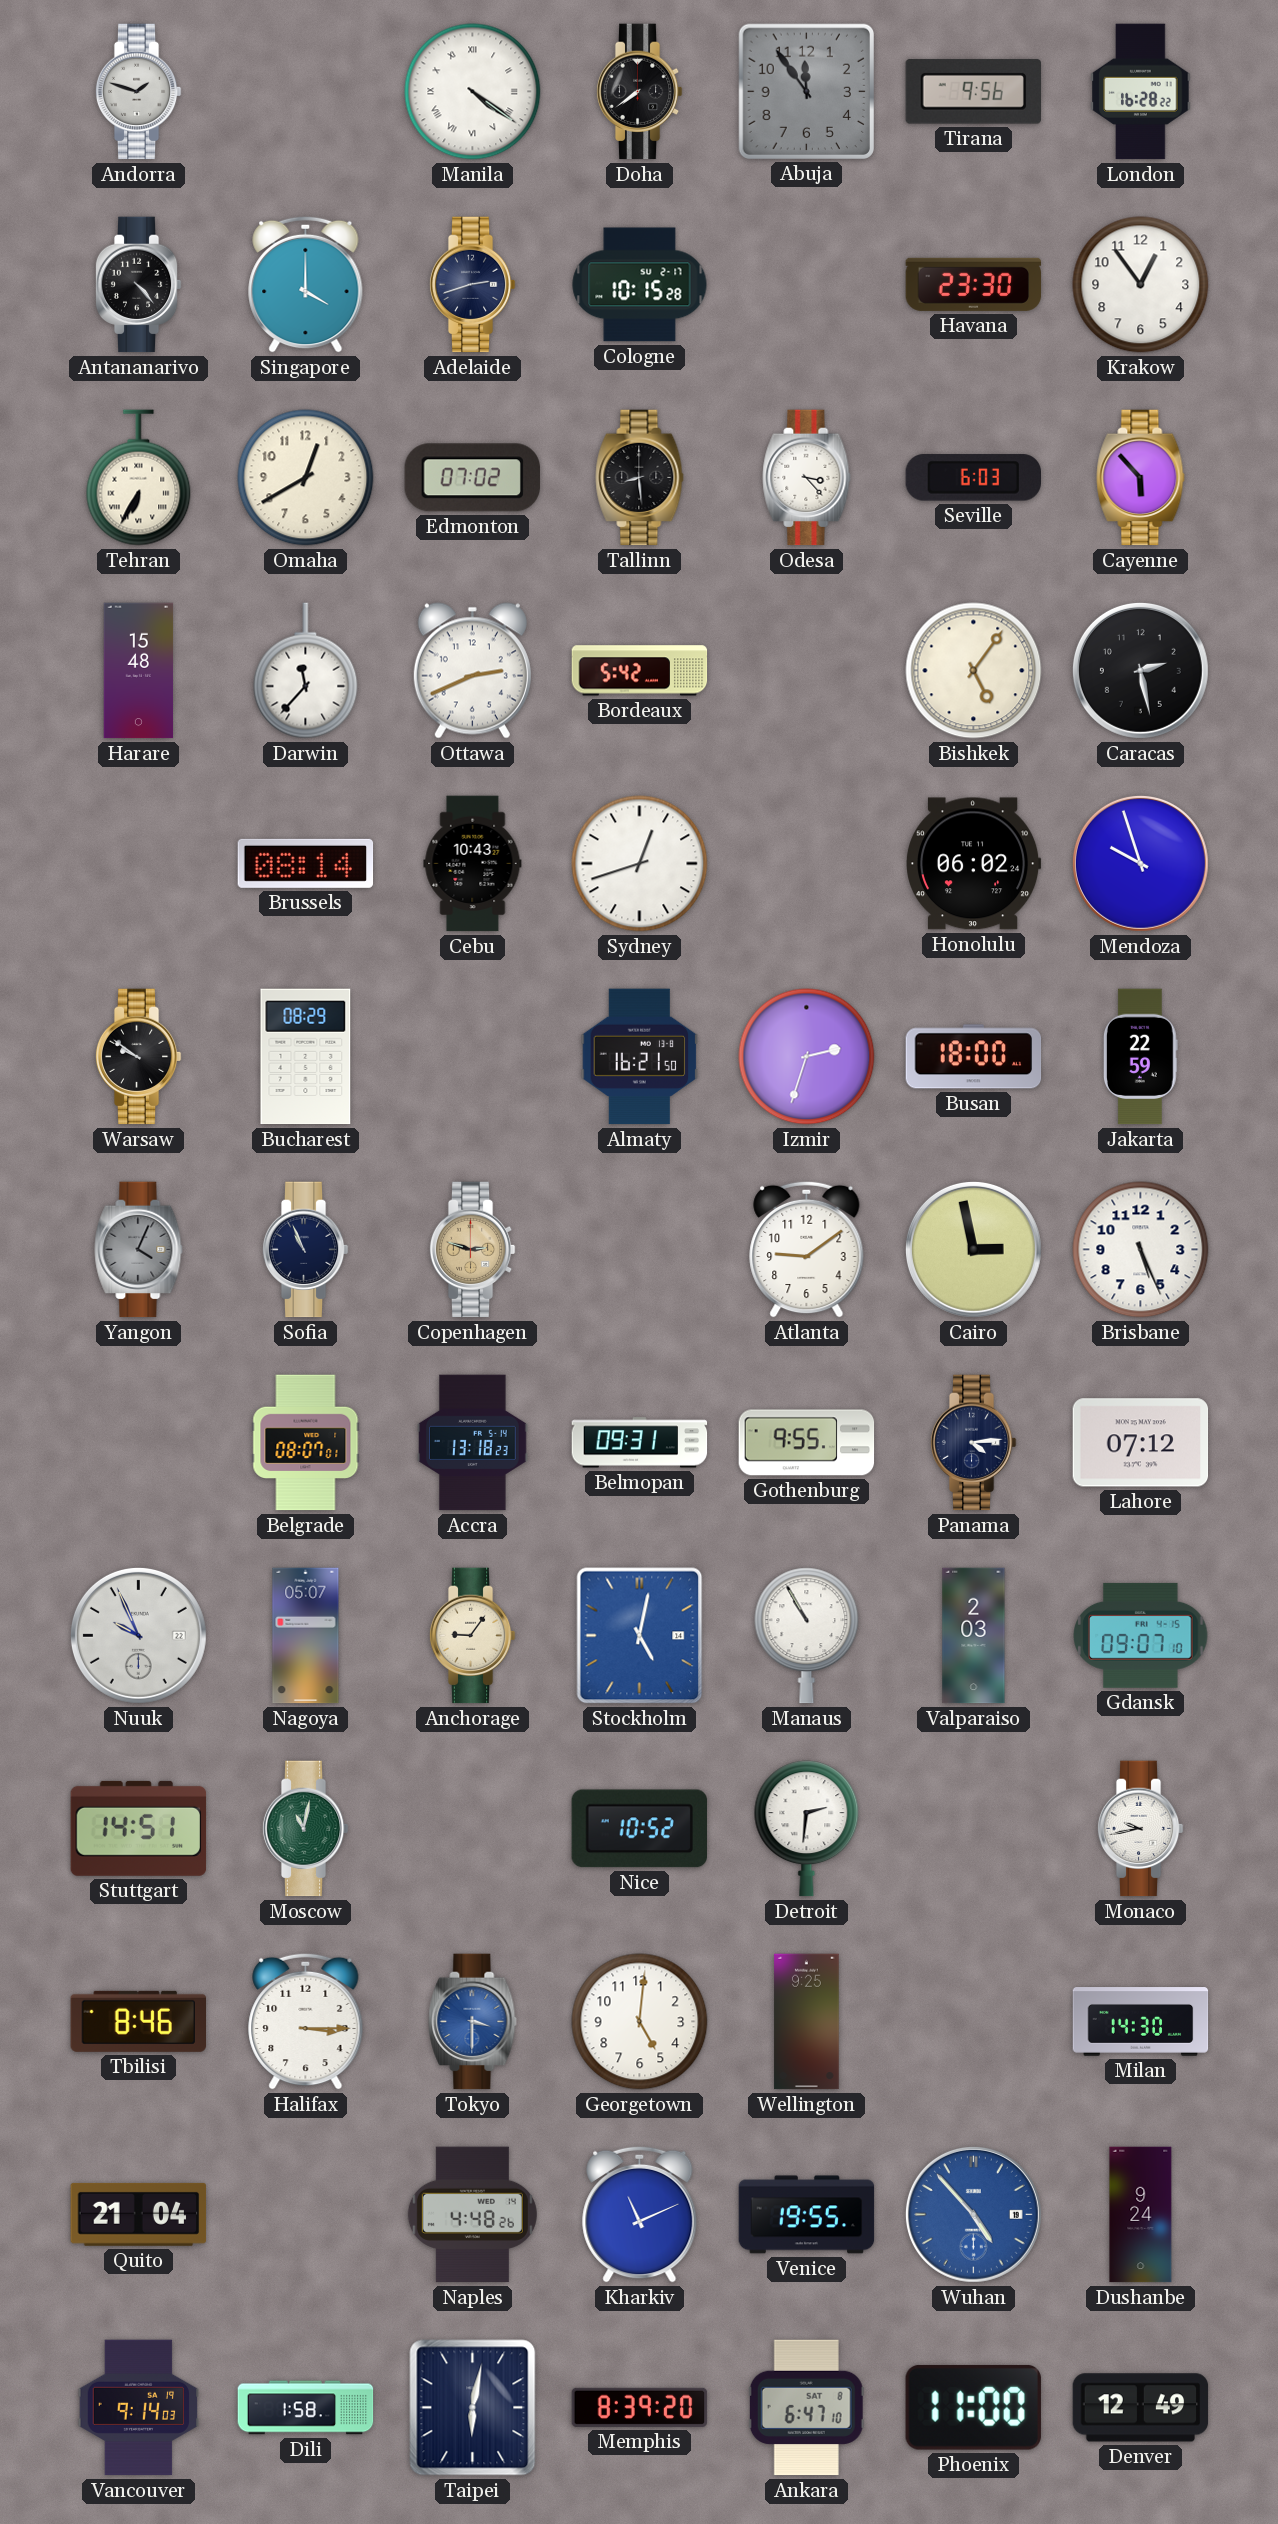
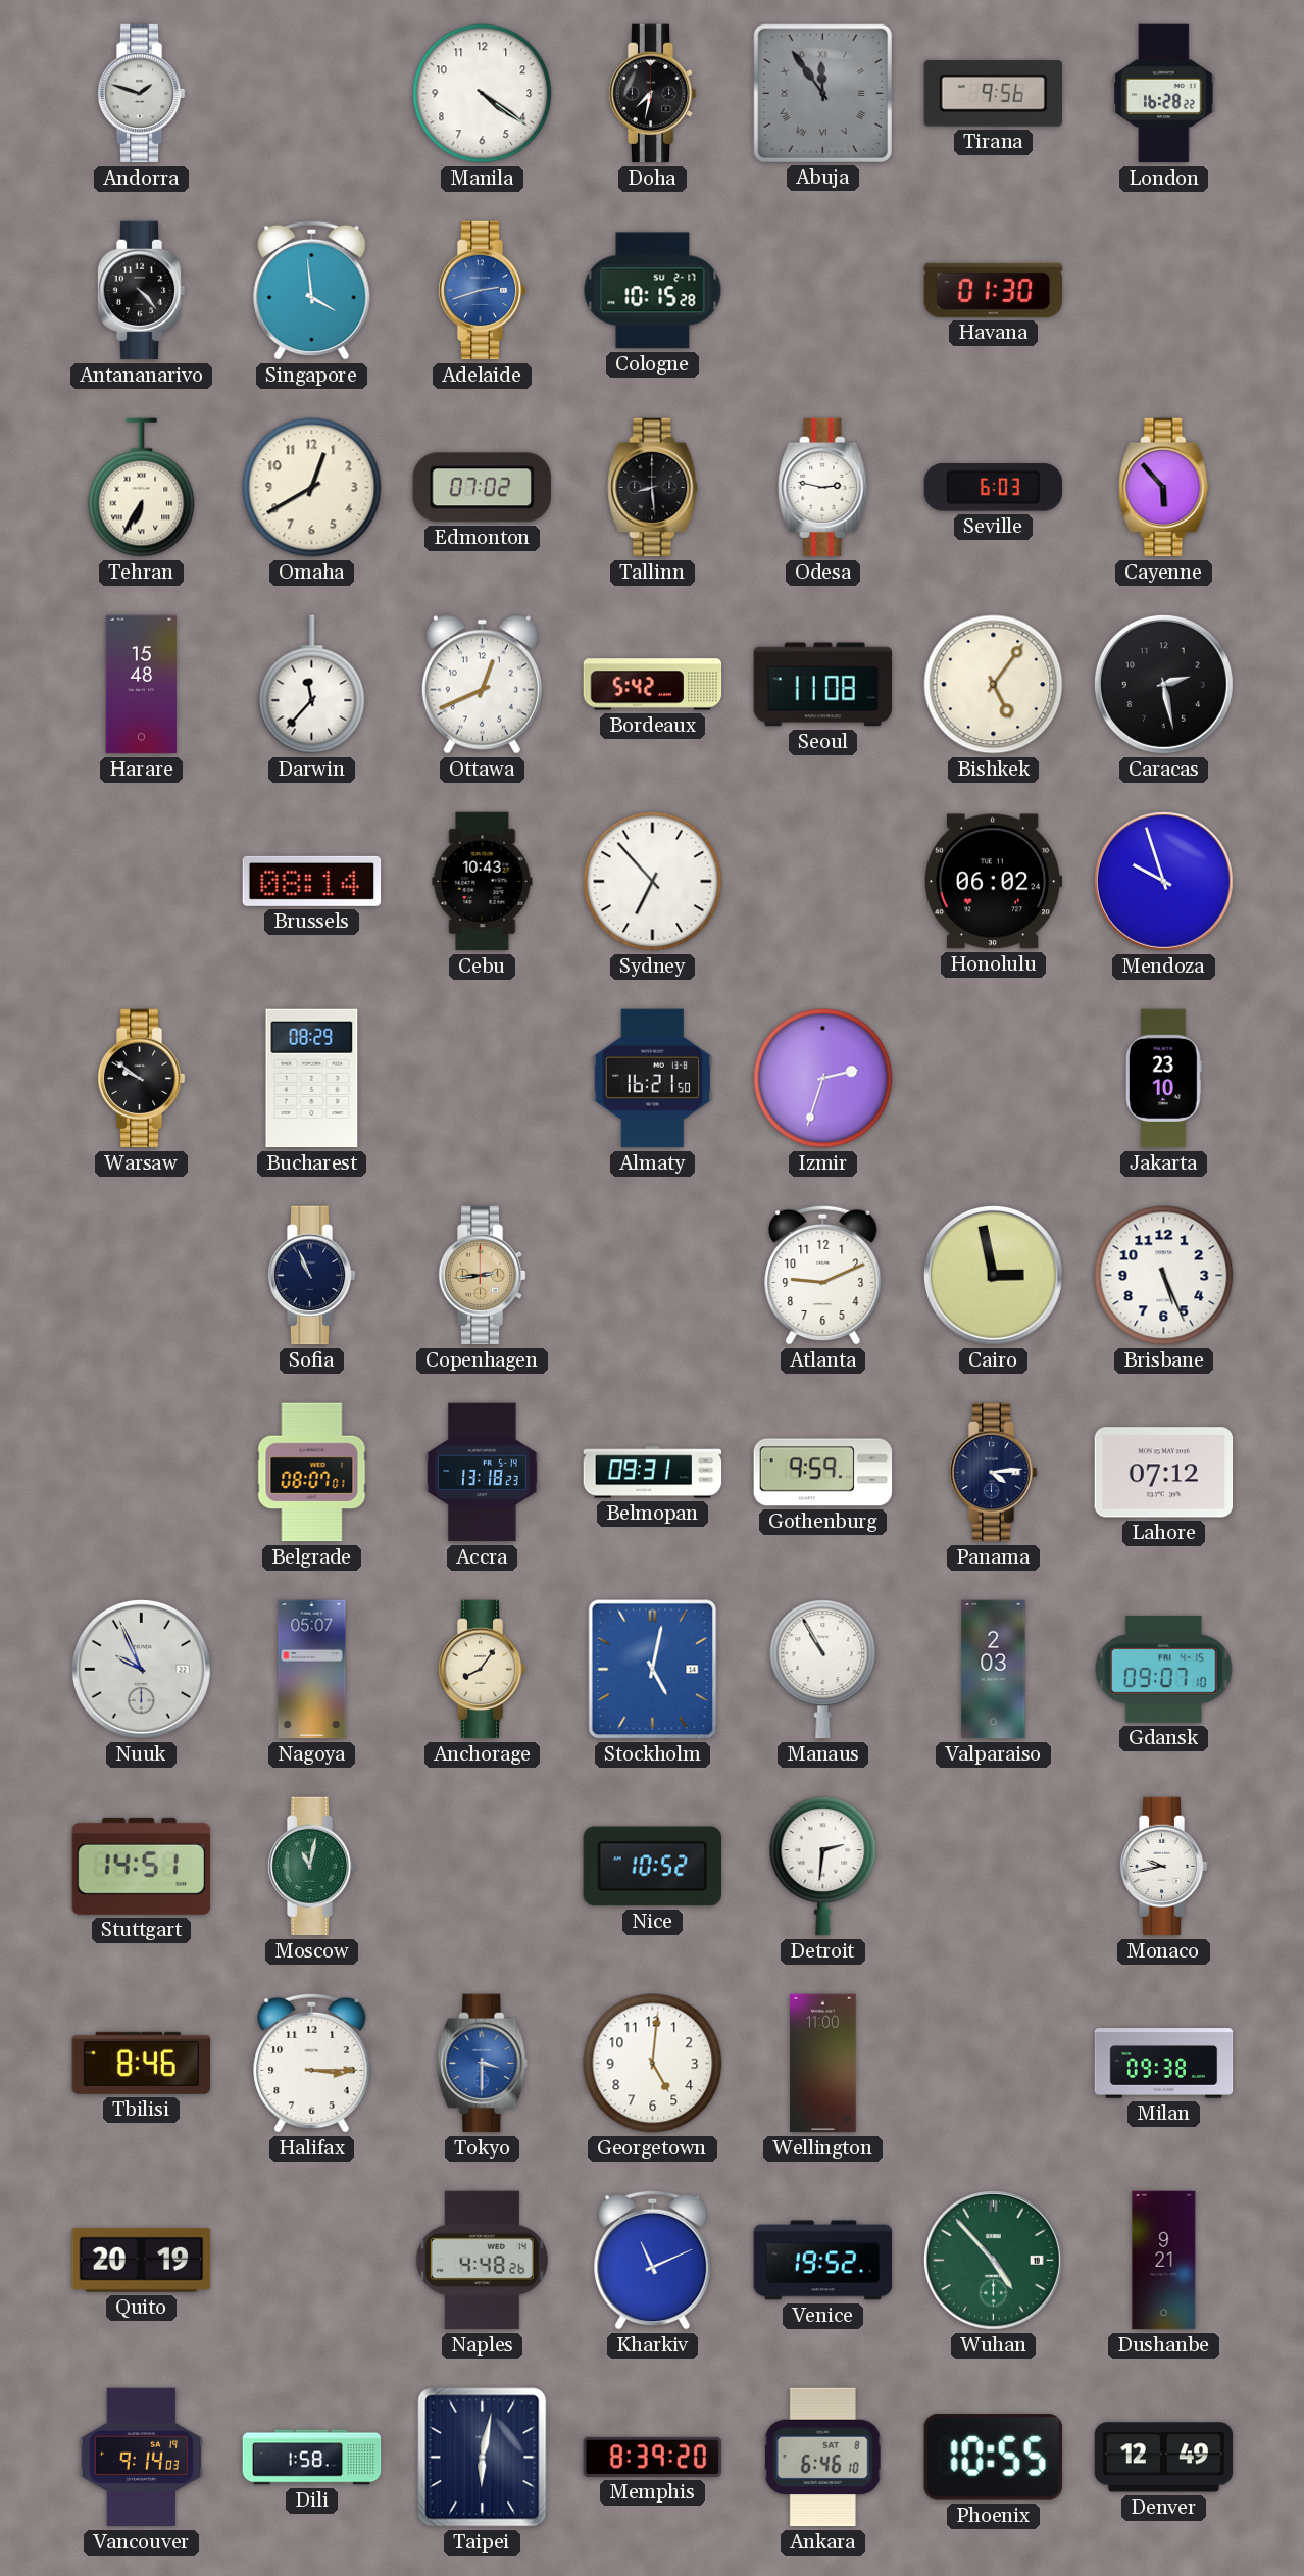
Manila numerals: Roman -> Arabic (483, 94)
Doha: 7:39 -> 7:32 (652, 94)
Abuja numerals: Arabic -> Roman (822, 93)
Singapore: 4:00 -> 3:59 (312, 290)
Adelaide dial: navy -> blue (482, 291)
Havana: 23:30 -> 01:30 (994, 290)
Krakow: 12:54 -> none (1141, 285)
Odesa: 3:23 -> 2:47 (823, 488)
Ottawa: 2:41 -> 12:41 (482, 685)
Seoul: none -> 11:08 (823, 685)
Sydney: 12:42 -> 6:53 (653, 882)
Busan: 18:00 -> none (974, 1057)
Jakarta: 22:59 -> 23:10 (1163, 1079)
Yangon: 4:04 -> none (139, 1250)
Copenhagen: 2:48 -> 2:44 (482, 1276)
Atlanta: 9:09 -> 9:11 (823, 1275)
Gothenburg: 9:55 -> 9:59 (823, 1473)
Anchorage: 9:06 -> 8:06 (482, 1670)
Wellington: 9:25 -> 11:00 (823, 2064)
Milan: 14:30 -> 09:38 (1164, 2064)
Quito: 21:04 -> 20:19 (142, 2260)
Venice: 19:55 -> 19:52 (823, 2261)
Wuhan dial: blue -> green (993, 2260)
Dushanbe: 9:24 -> 9:21 (1164, 2261)
Ankara: 6:47 -> 6:46 (822, 2458)
Phoenix: 11:00 -> 10:55 (993, 2457)
